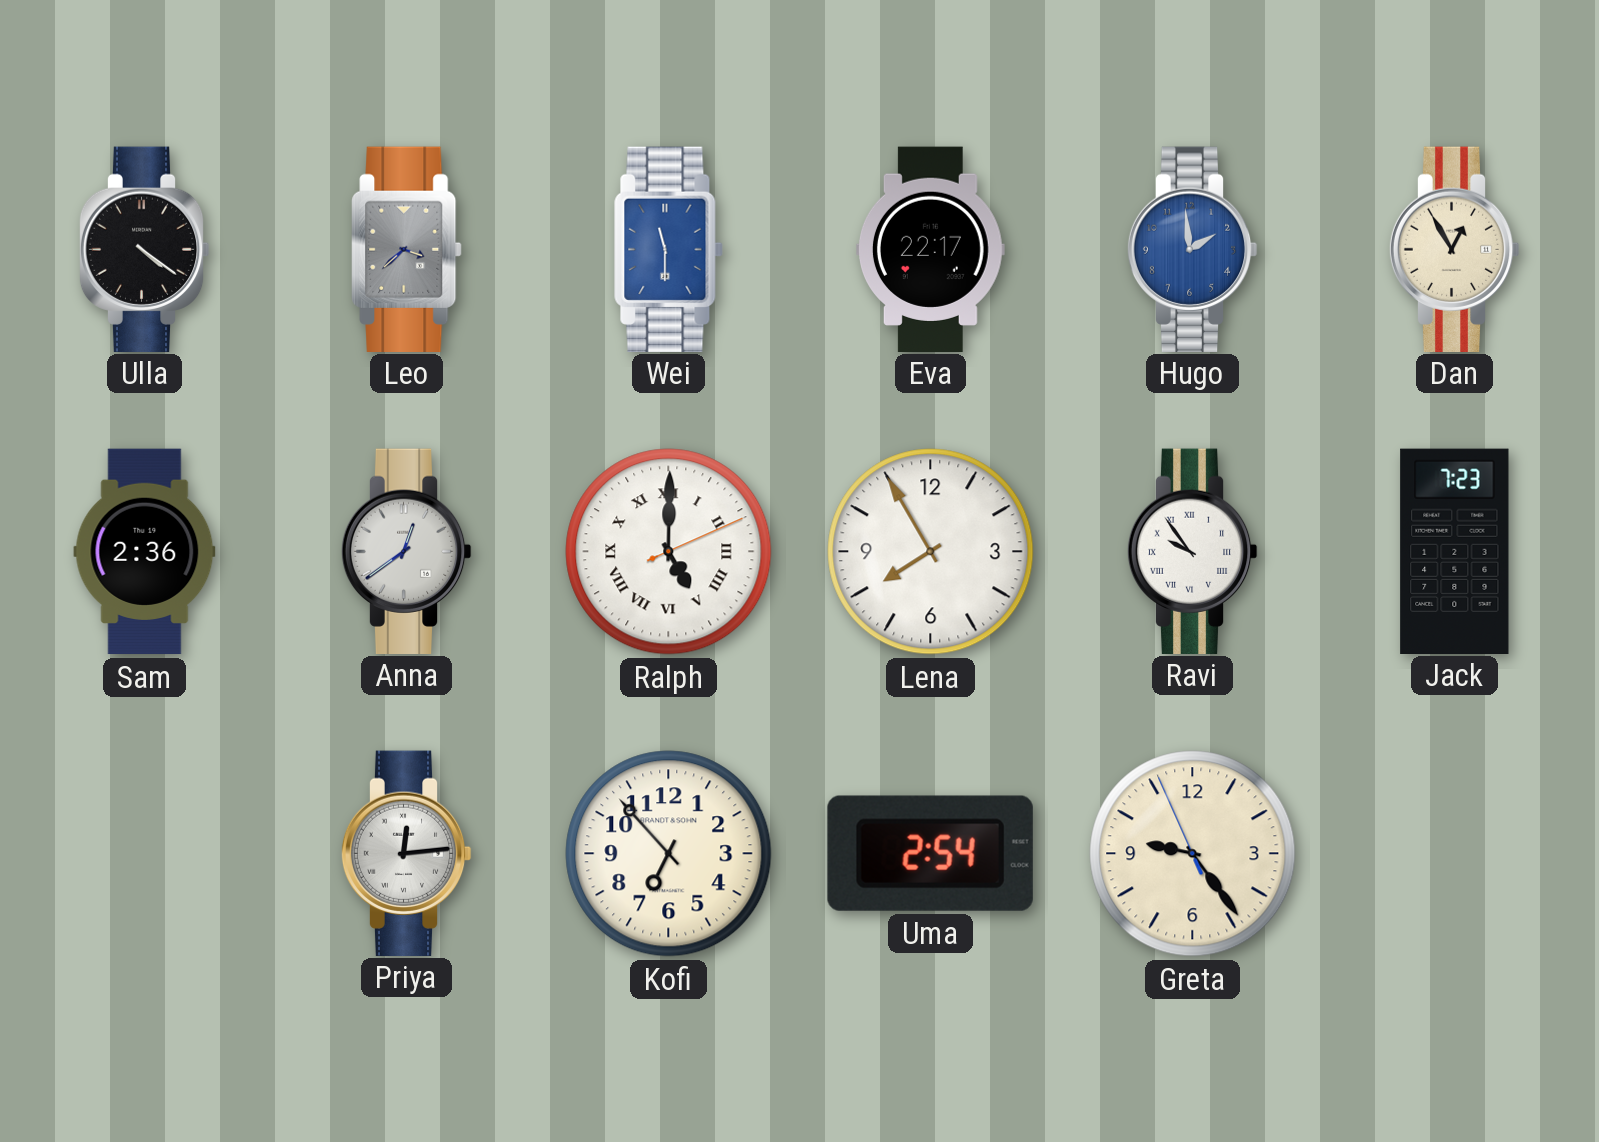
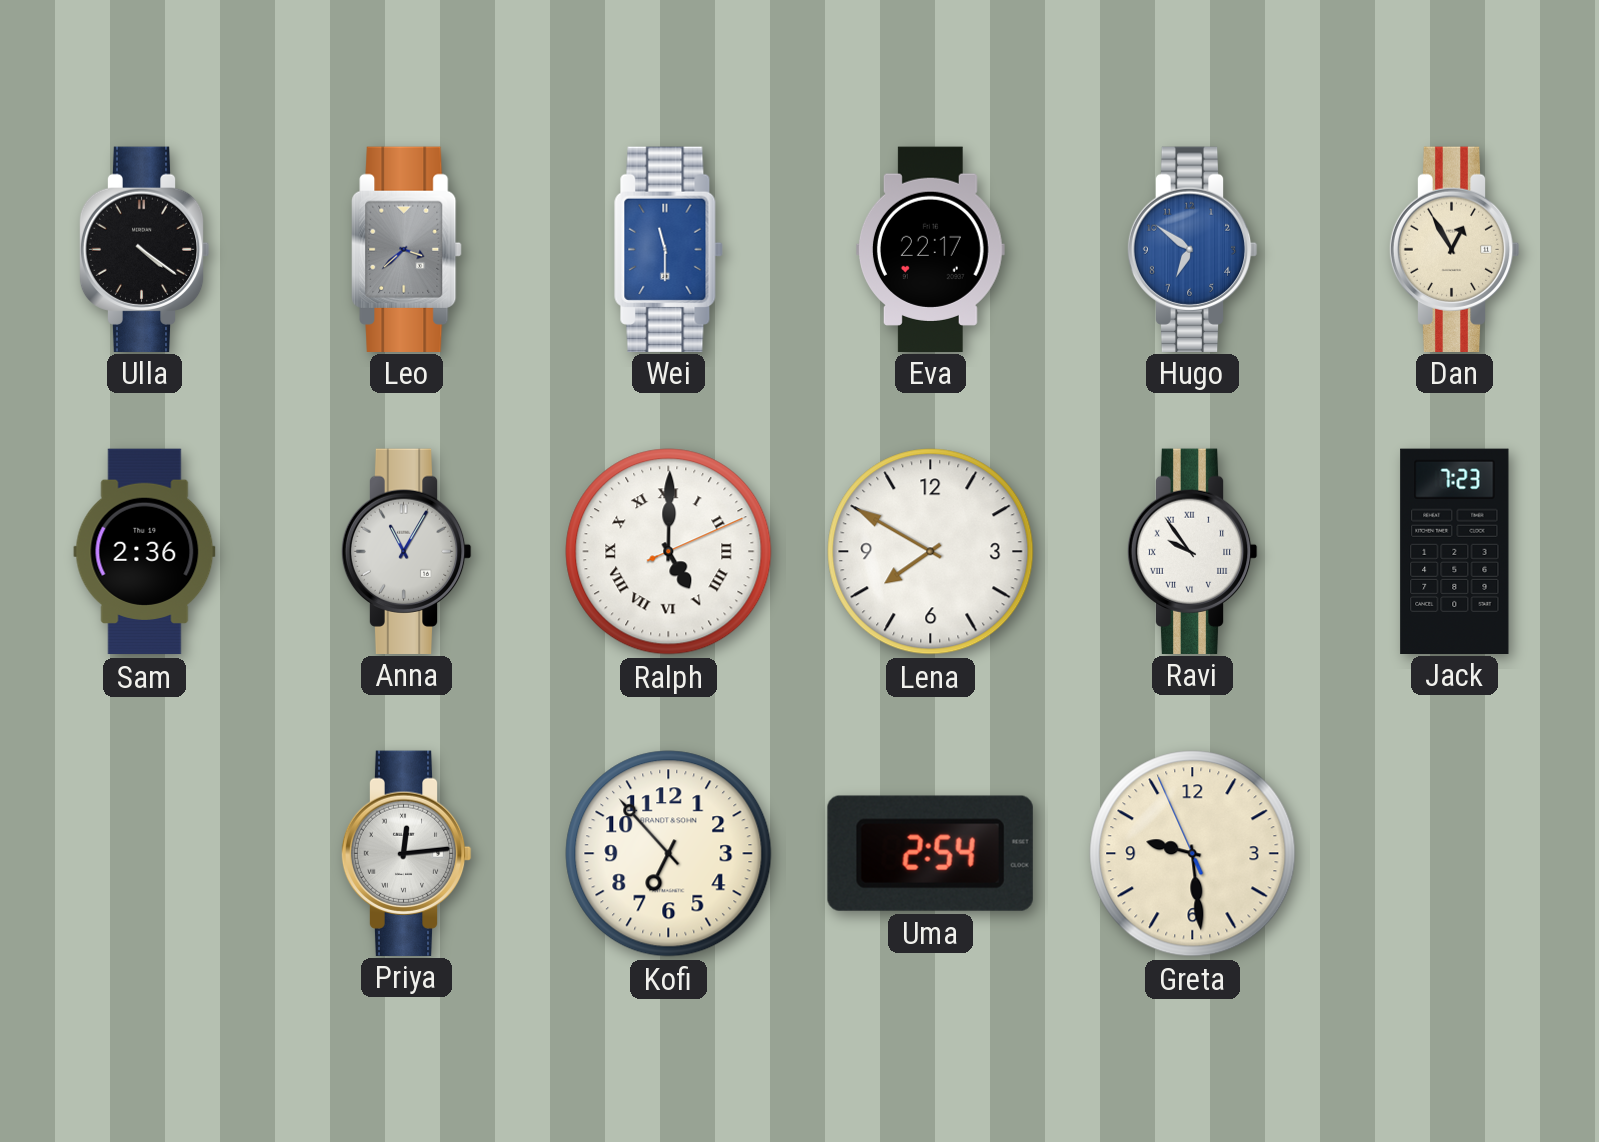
Hugo: 1:59 -> 6:51 (1192, 249)
Anna: 12:39 -> 11:05 (406, 551)
Lena: 7:55 -> 7:50 (931, 552)
Greta: 9:23 -> 9:28 (1193, 854)
